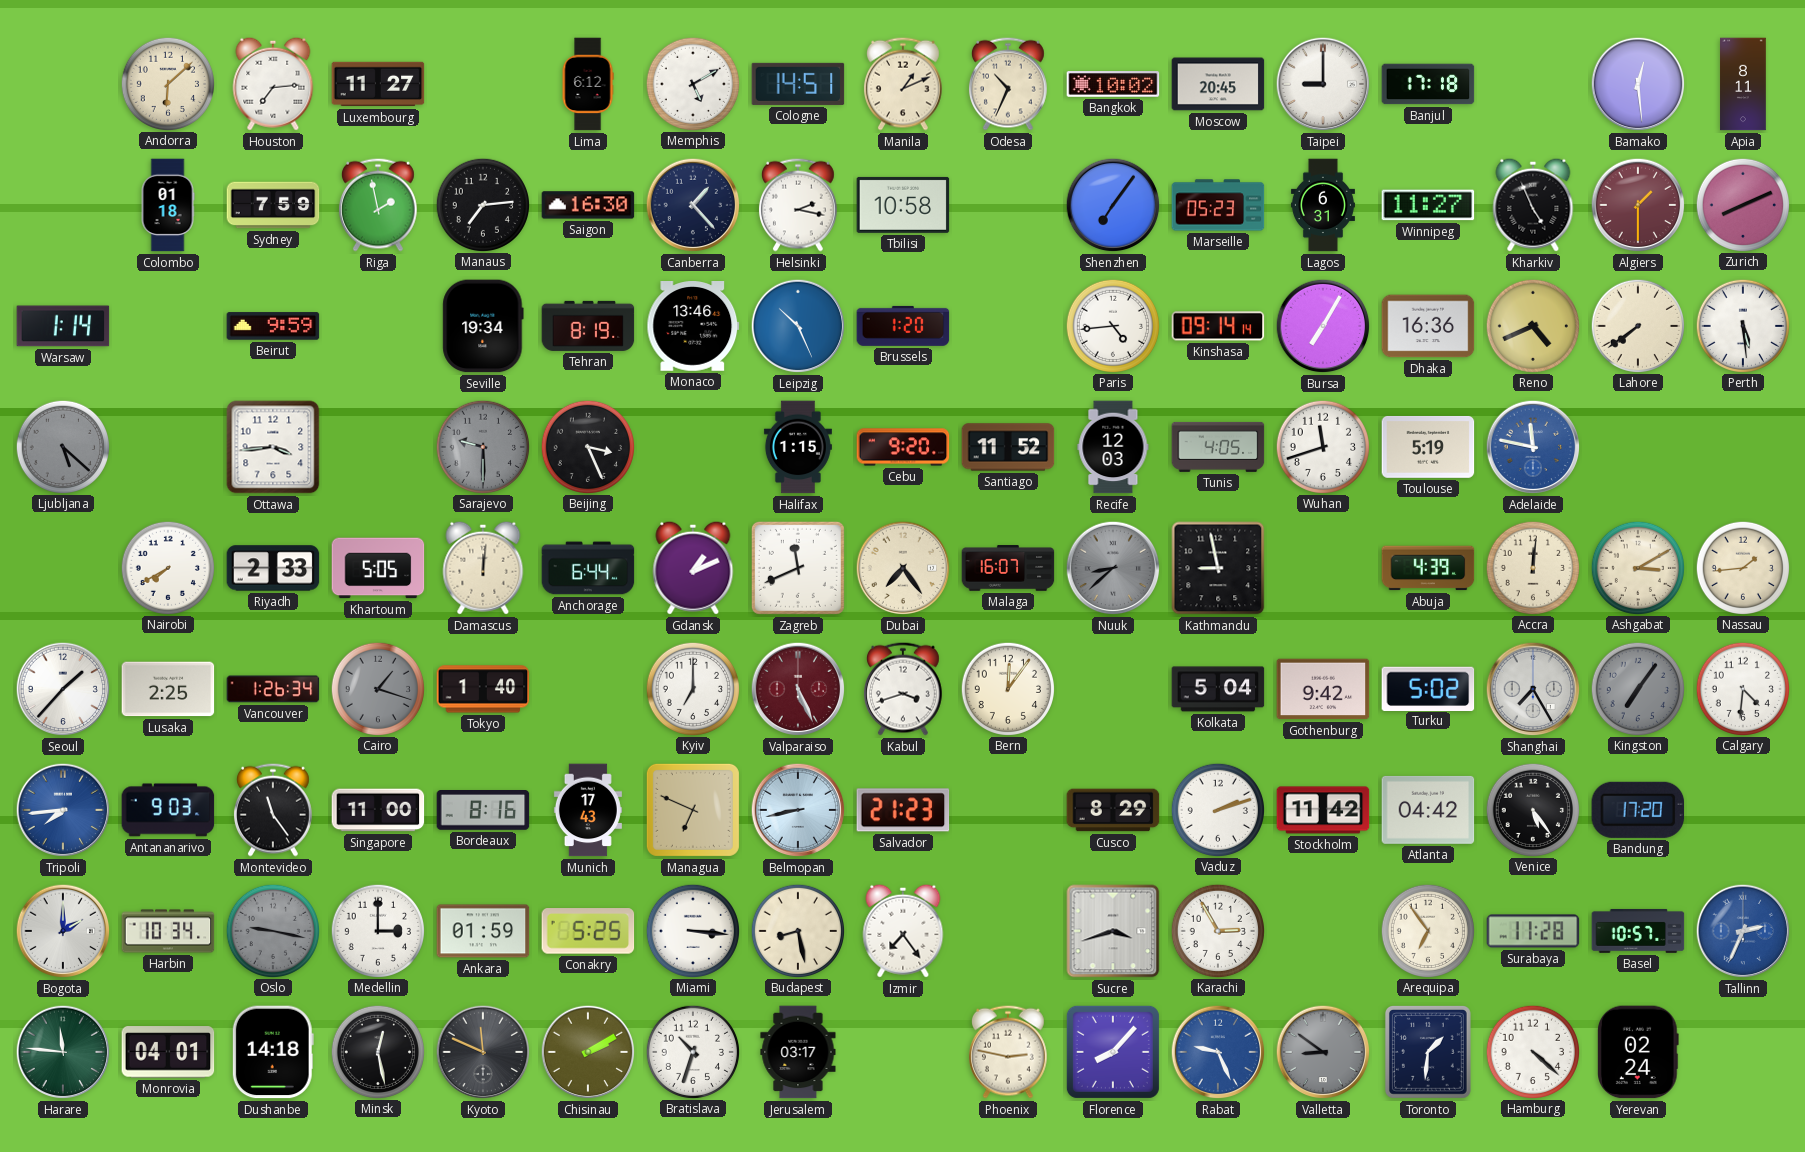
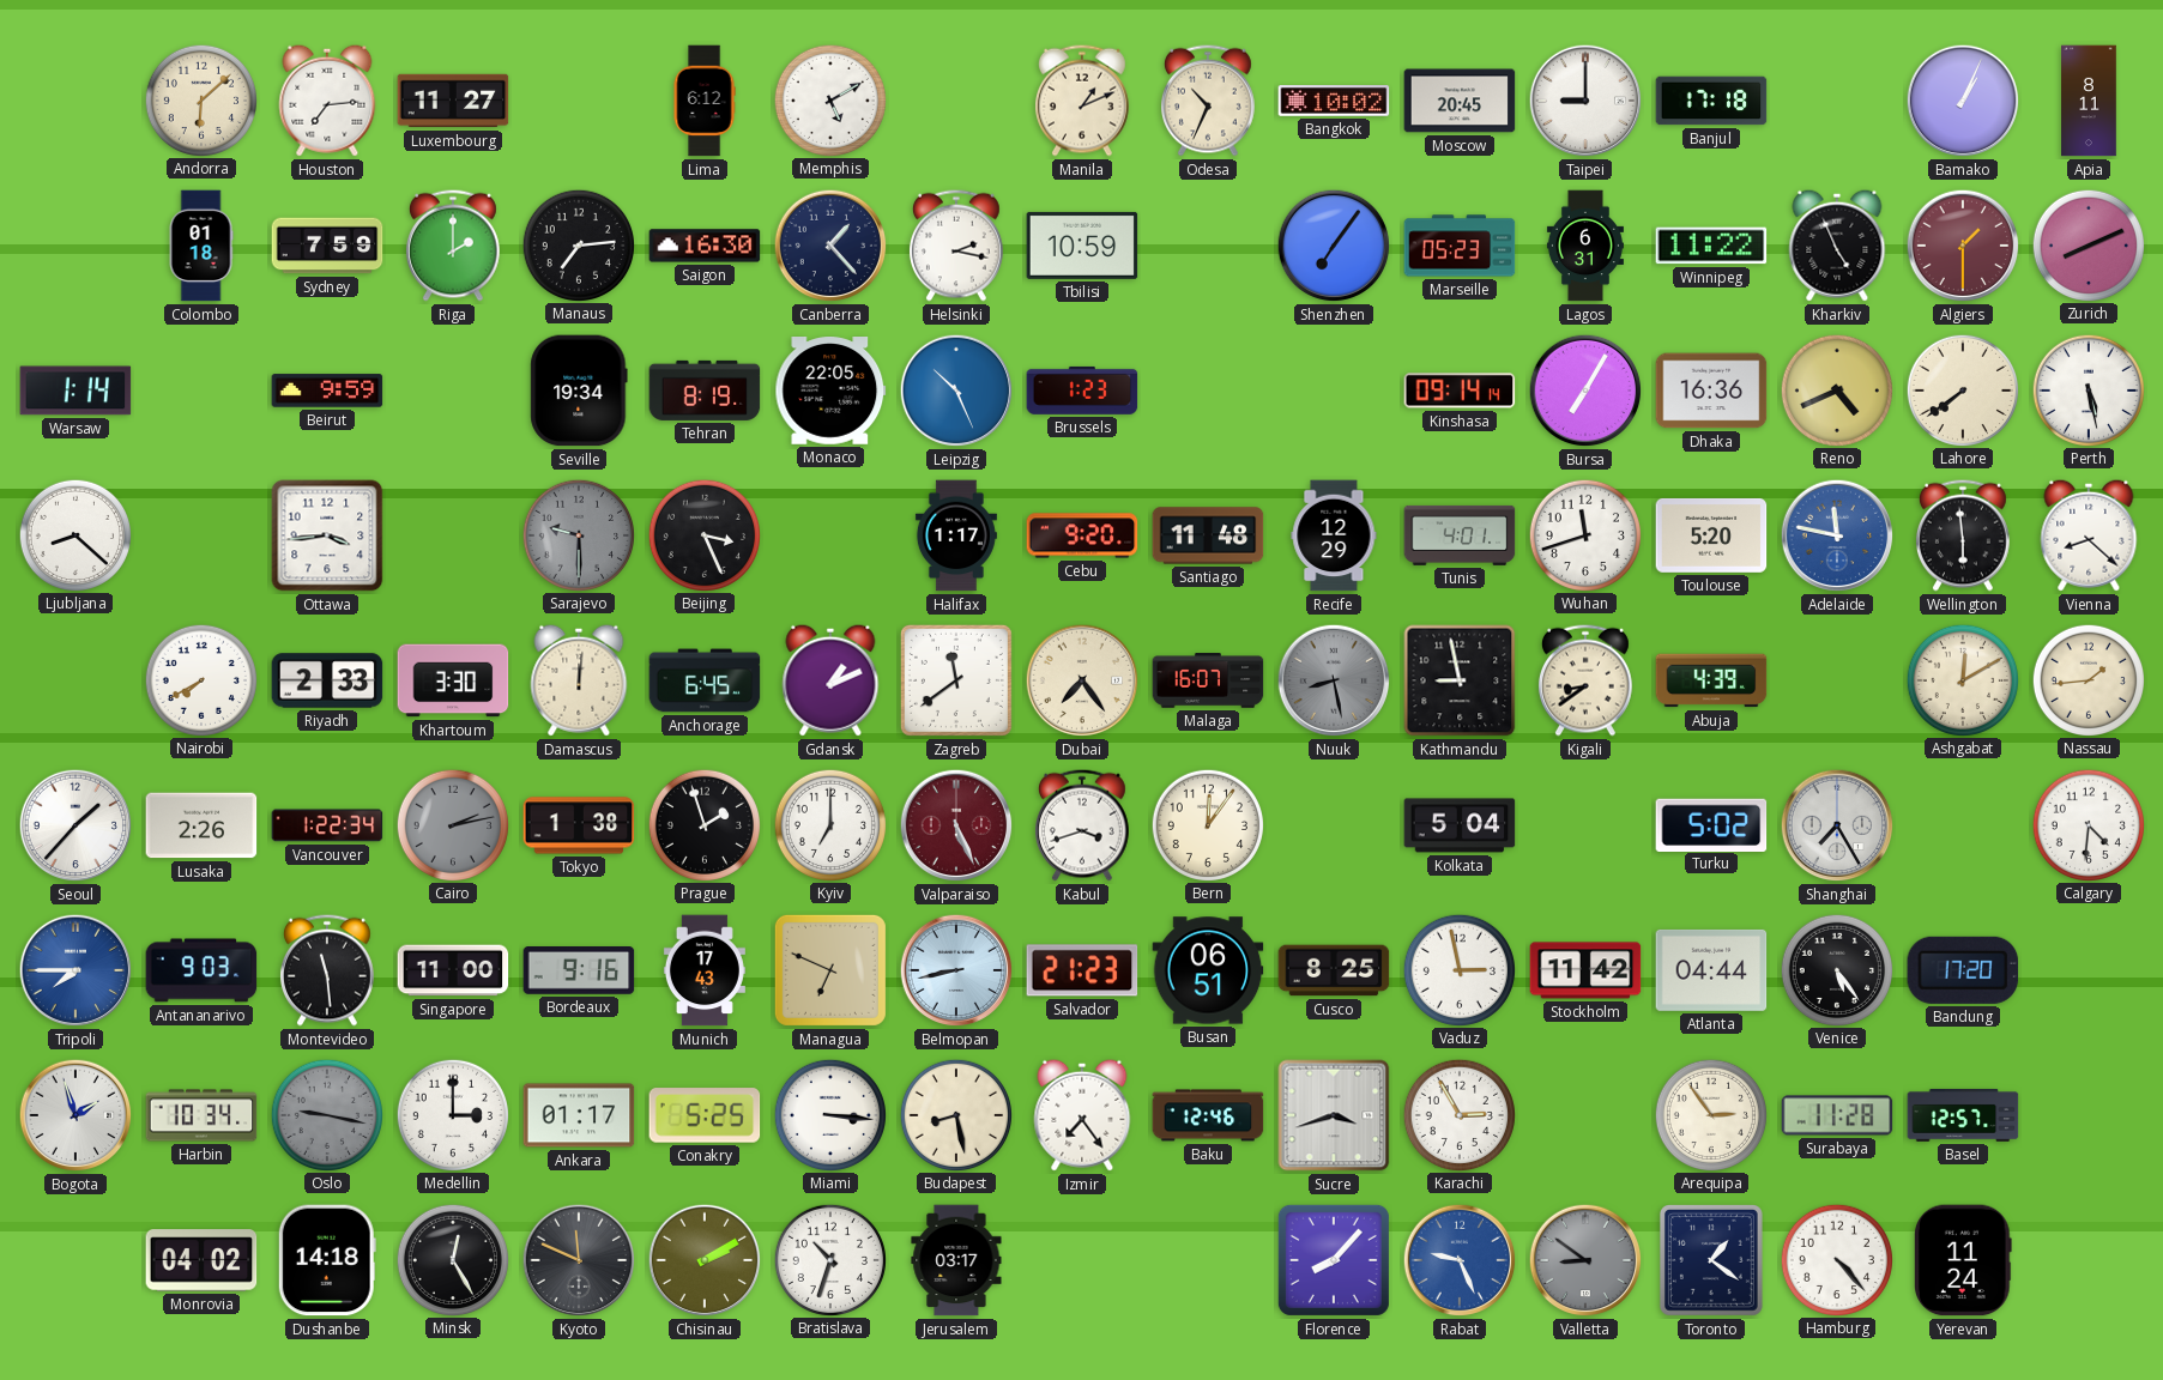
Cologne: 14:51 -> none (798, 84)
Bamako: 12:29 -> 1:04 (1963, 101)
Riga: 1:58 -> 2:00 (453, 246)
Tbilisi: 10:58 -> 10:59 (1082, 246)
Winnipeg: 11:27 -> 11:22 (1711, 246)
Monaco: 13:46 -> 22:05 (830, 392)
Brussels: 1:20 -> 1:23 (1082, 391)
Paris: 4:44 -> none (1112, 325)
Perth: 5:29 -> 5:28 (2088, 389)
Ljubljana: 5:22 -> 8:22 (74, 534)
Ljubljana dial: grey -> white (74, 534)
Halifax: 1:15 -> 1:17 (956, 535)
Santiago: 11:52 -> 11:48 (1208, 535)
Recife: 12:03 -> 12:29 (1334, 535)
Tunis: 4:05 -> 4:01 (1460, 535)
Toulouse: 5:19 -> 5:20 (1711, 535)
Wellington: none -> 5:59 (1963, 535)
Vienna: none -> 8:22 (2089, 535)
Khartoum: 5:05 -> 3:30 (453, 680)
Anchorage: 6:44 -> 6:45 (705, 680)
Zagreb: 11:41 -> 11:39 (956, 680)
Nuuk: 8:38 -> 8:28 (1334, 680)
Kigali: none -> 8:39 (1585, 680)
Accra: 12:01 -> none (1532, 567)
Ashgabat: 3:10 -> 12:10 (1962, 679)
Lusaka: 2:25 -> 2:26 (201, 825)
Vancouver: 1:26 -> 1:22 (327, 825)
Cairo: 1:18 -> 2:13 (452, 824)
Tokyo: 1:40 -> 1:38 (579, 825)
Prague: none -> 1:57 (703, 824)
Gothenburg: 9:42 -> none (1323, 689)
Kingston: 7:06 -> none (1637, 688)
Tripoli: 7:44 -> 7:45 (75, 970)
Montevideo: 11:24 -> 11:29 (327, 970)
Bordeaux: 8:16 -> 9:16 (579, 972)
Busan: none -> 06:51 (1208, 970)
Cusco: 8:29 -> 8:25 (1334, 970)
Vaduz: 2:12 -> 2:58 (1458, 969)
Atlanta: 04:42 -> 04:44 (1711, 970)
Bogota: 2:00 -> 1:57 (75, 1115)
Ankara: 01:59 -> 01:17 (579, 1115)
Baku: none -> 12:46 (1208, 1115)
Arequipa: 6:54 -> 2:54 (1710, 1114)
Basel: 10:57 -> 12:57 (1963, 1115)
Tallinn: 2:34 -> none (1743, 931)
Harare: 11:46 -> none (63, 1052)
Monrovia: 04:01 -> 04:02 (201, 1260)
Minsk: 12:28 -> 12:25 (452, 1259)
Phoenix: 2:47 -> none (1008, 1052)
Toronto: 1:31 -> 1:21 (1711, 1261)
Hamburg: 4:22 -> 4:23 (1836, 1259)
Yerevan: 02:24 -> 11:24 (1964, 1260)
